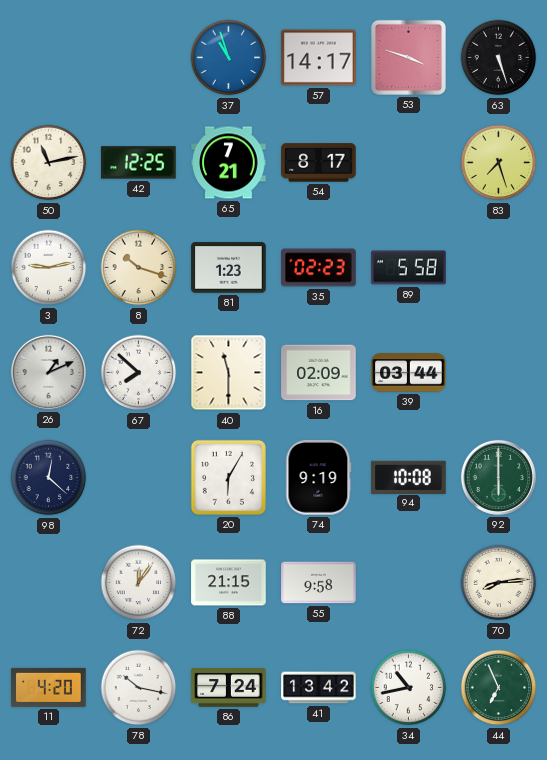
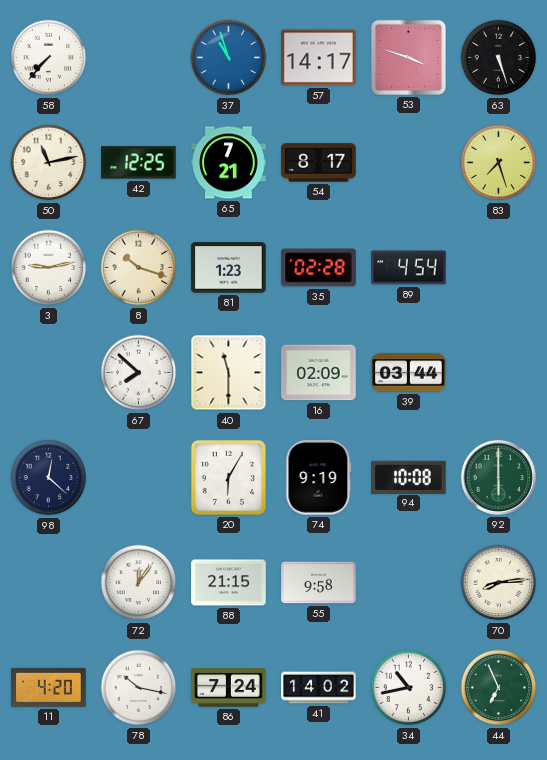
58: none -> 7:37 (49, 58)
35: 02:23 -> 02:28 (319, 268)
89: 5:58 -> 4:54 (409, 268)
26: 1:11 -> none (48, 372)
41: 13:42 -> 14:02 (319, 688)
